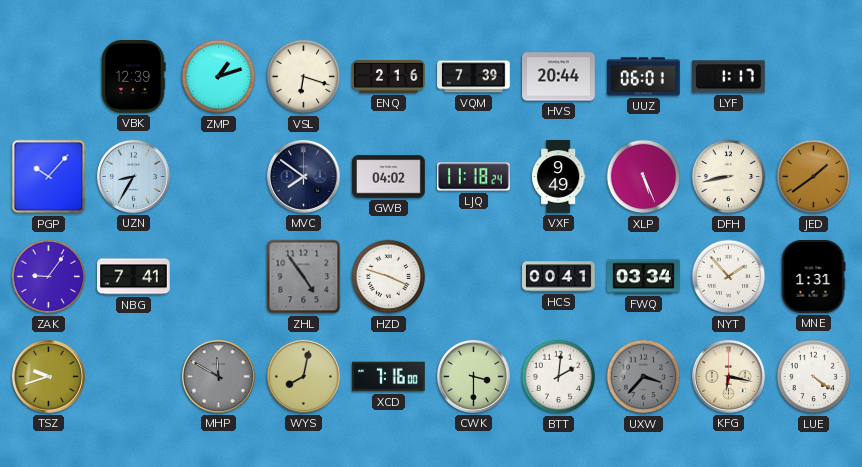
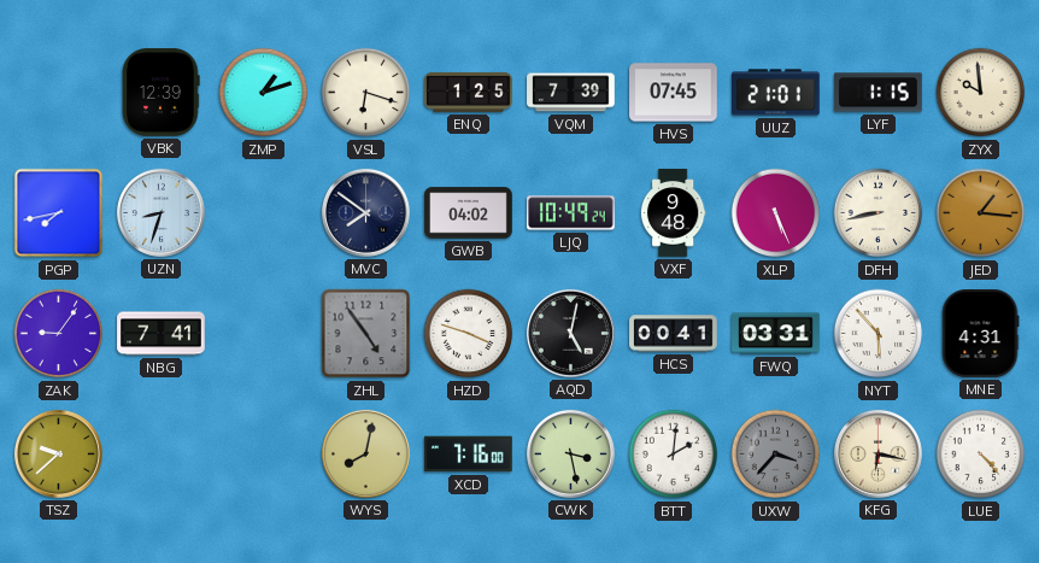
ENQ: 2:16 -> 1:25 (469, 92)
HVS: 20:44 -> 07:45 (674, 93)
UUZ: 06:01 -> 21:01 (776, 93)
LYF: 1:17 -> 1:15 (879, 93)
ZYX: none -> 9:59 (981, 93)
PGP: 10:07 -> 7:43 (59, 213)
UZN: 8:35 -> 8:33 (160, 212)
LJQ: 11:18 -> 10:49 (571, 213)
VXF: 9:49 -> 9:48 (673, 213)
JED: 1:39 -> 1:16 (981, 213)
AQD: none -> 5:02 (570, 333)
FWQ: 03:34 -> 03:31 (776, 334)
NYT: 1:53 -> 5:53 (879, 334)
MNE: 1:31 -> 4:31 (980, 334)
TSZ: 9:42 -> 9:38 (58, 453)
MHP: 11:50 -> none (218, 376)
CWK: 3:30 -> 3:28 (570, 453)
LUE: 4:21 -> 4:23 (981, 454)
